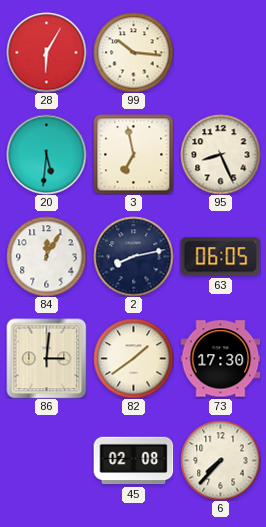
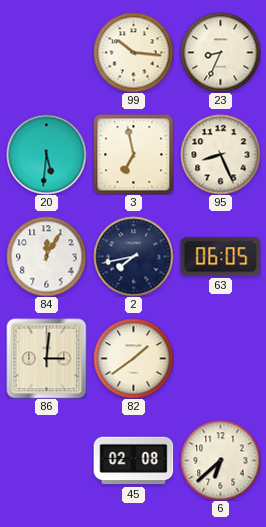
28: 6:05 -> none (46, 52)
23: none -> 8:34 (220, 52)
2: 8:13 -> 7:43 (133, 256)
73: 17:30 -> none (220, 359)
6: 7:37 -> 6:38 (220, 460)
